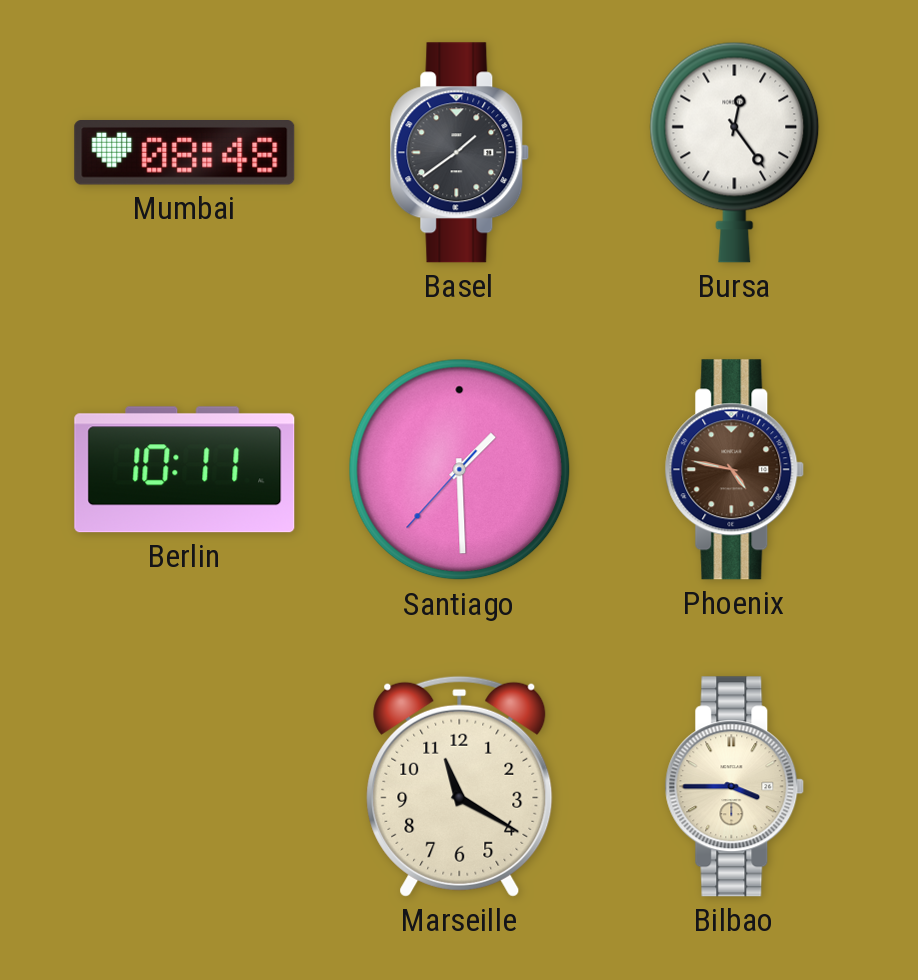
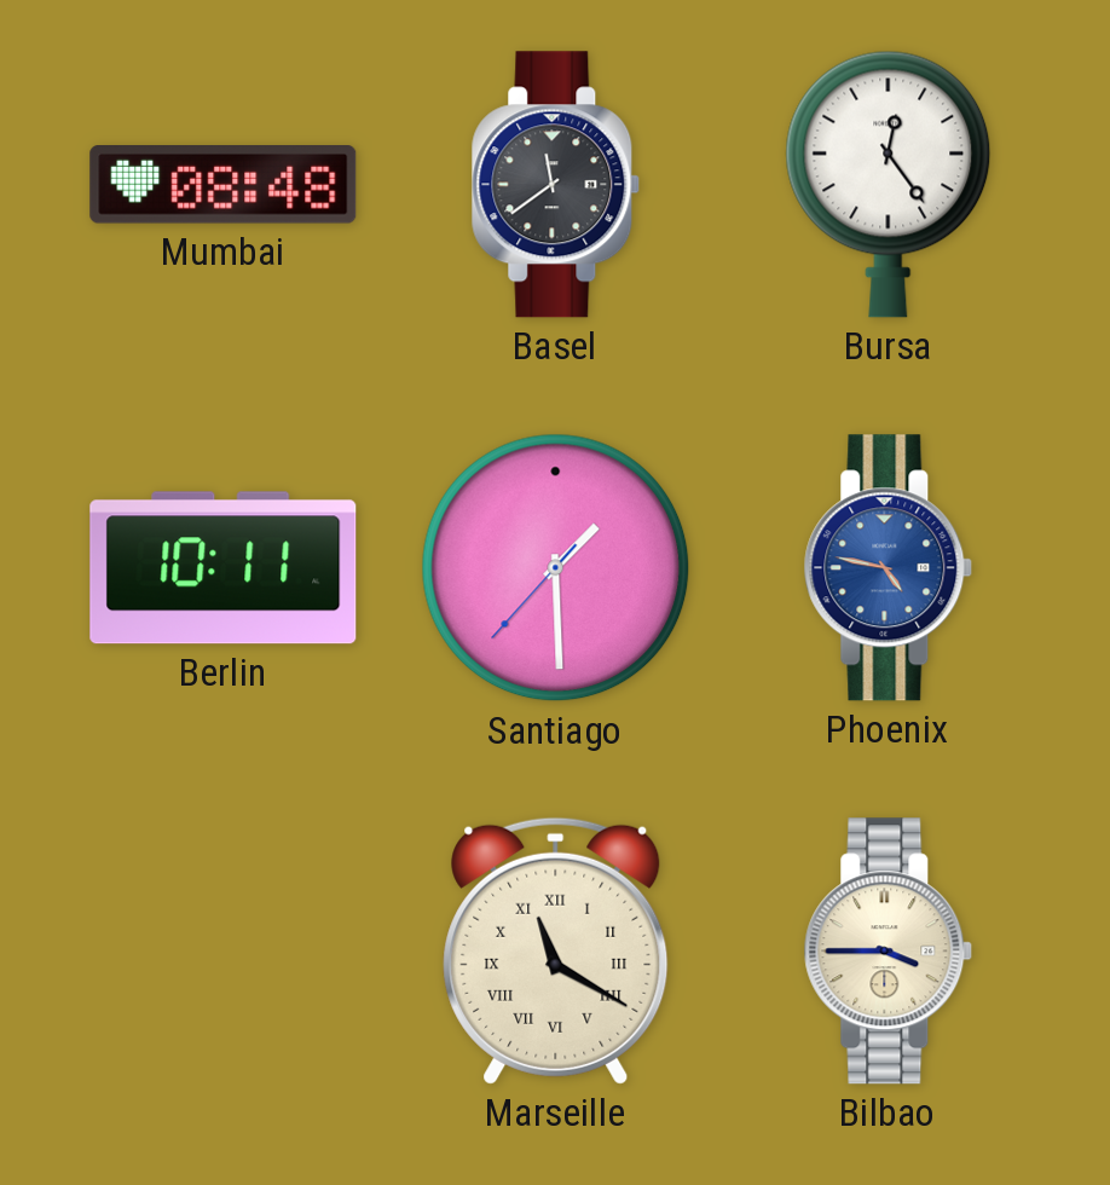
Basel: 1:39 -> 11:39 (556, 185)
Phoenix dial: brown -> blue (889, 568)
Marseille numerals: Arabic -> Roman (556, 950)
